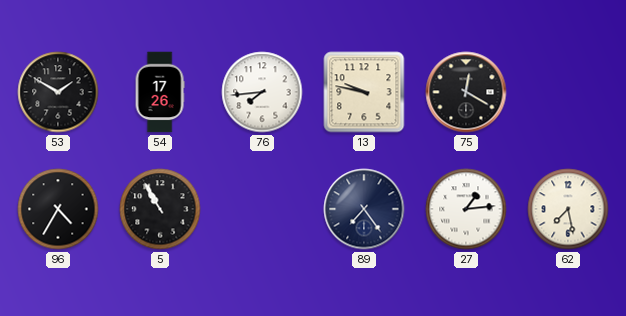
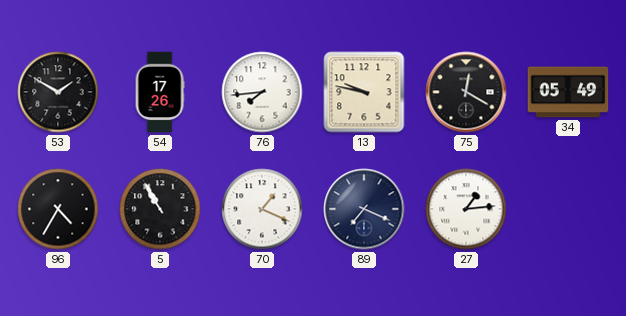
34: none -> 05:49 (568, 92)
70: none -> 1:19 (262, 209)
89: 7:24 -> 7:19 (364, 209)
62: 7:28 -> none (568, 209)
